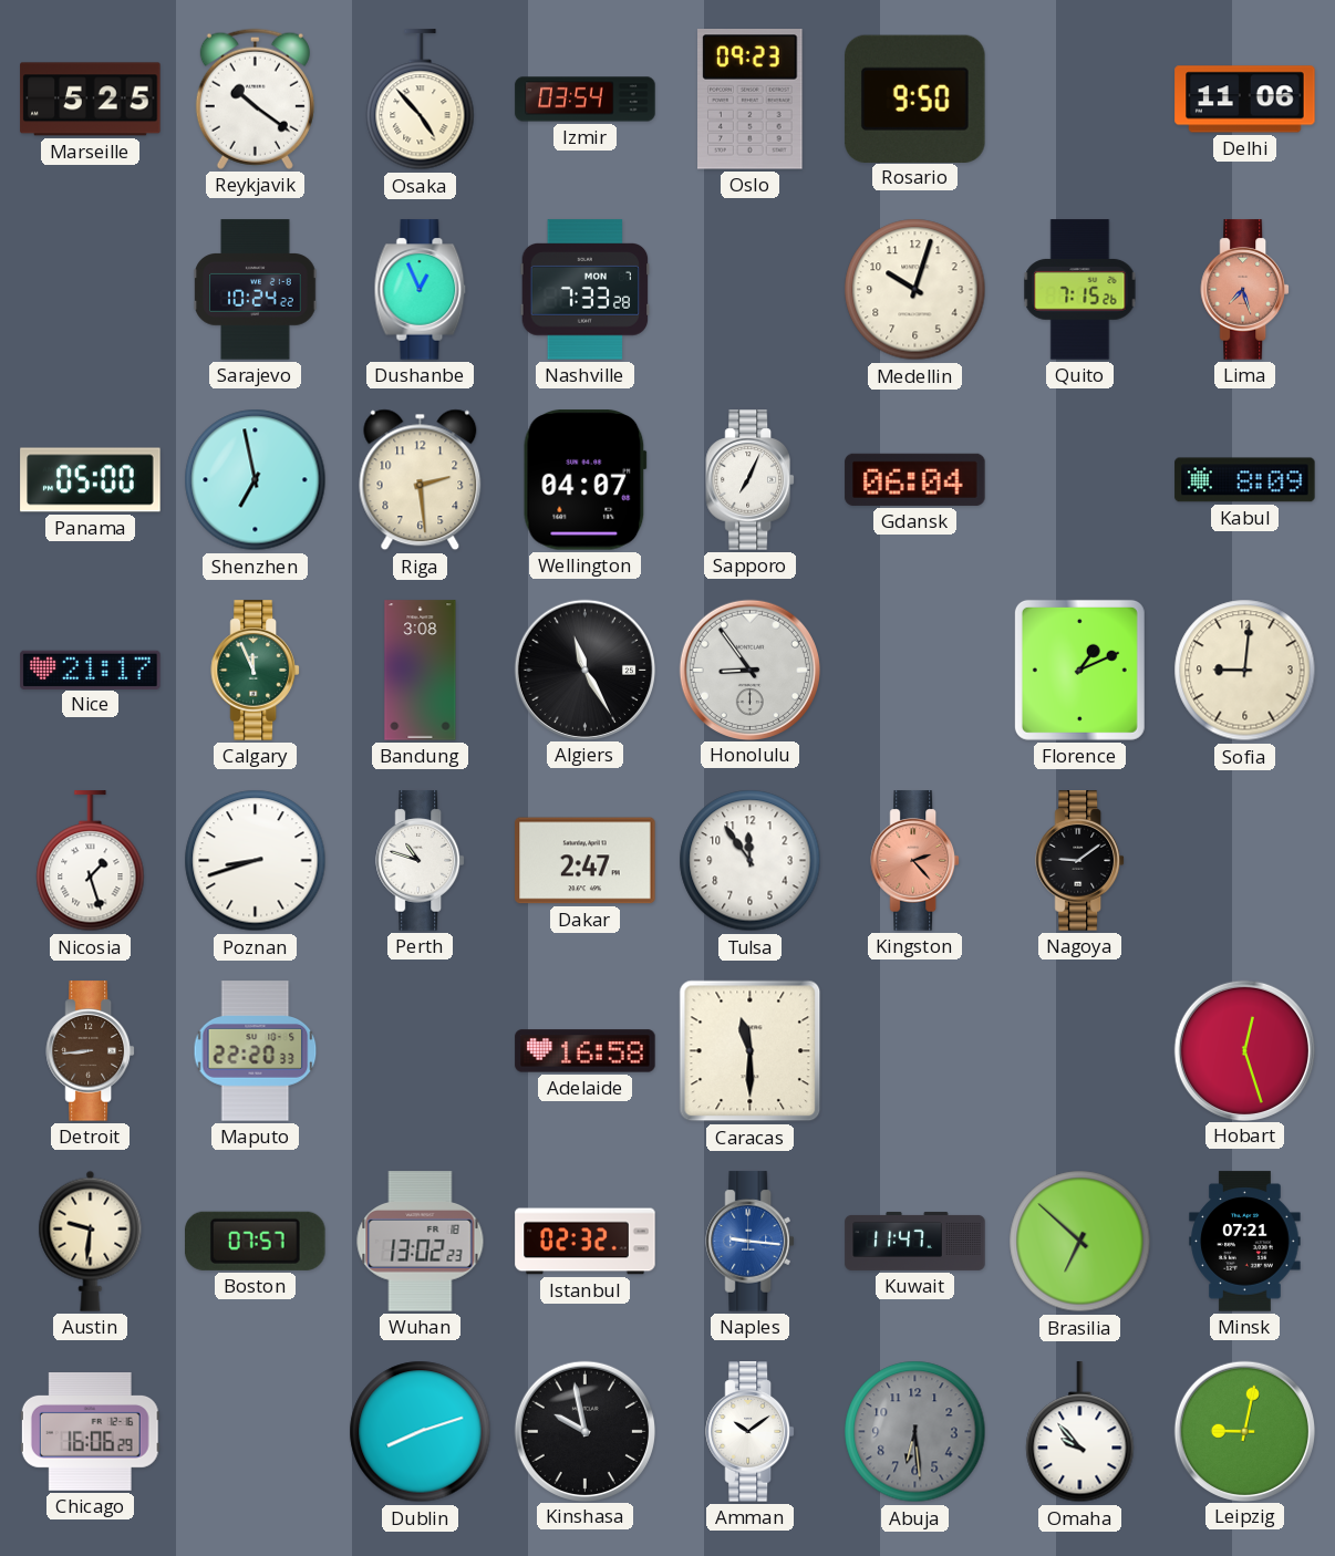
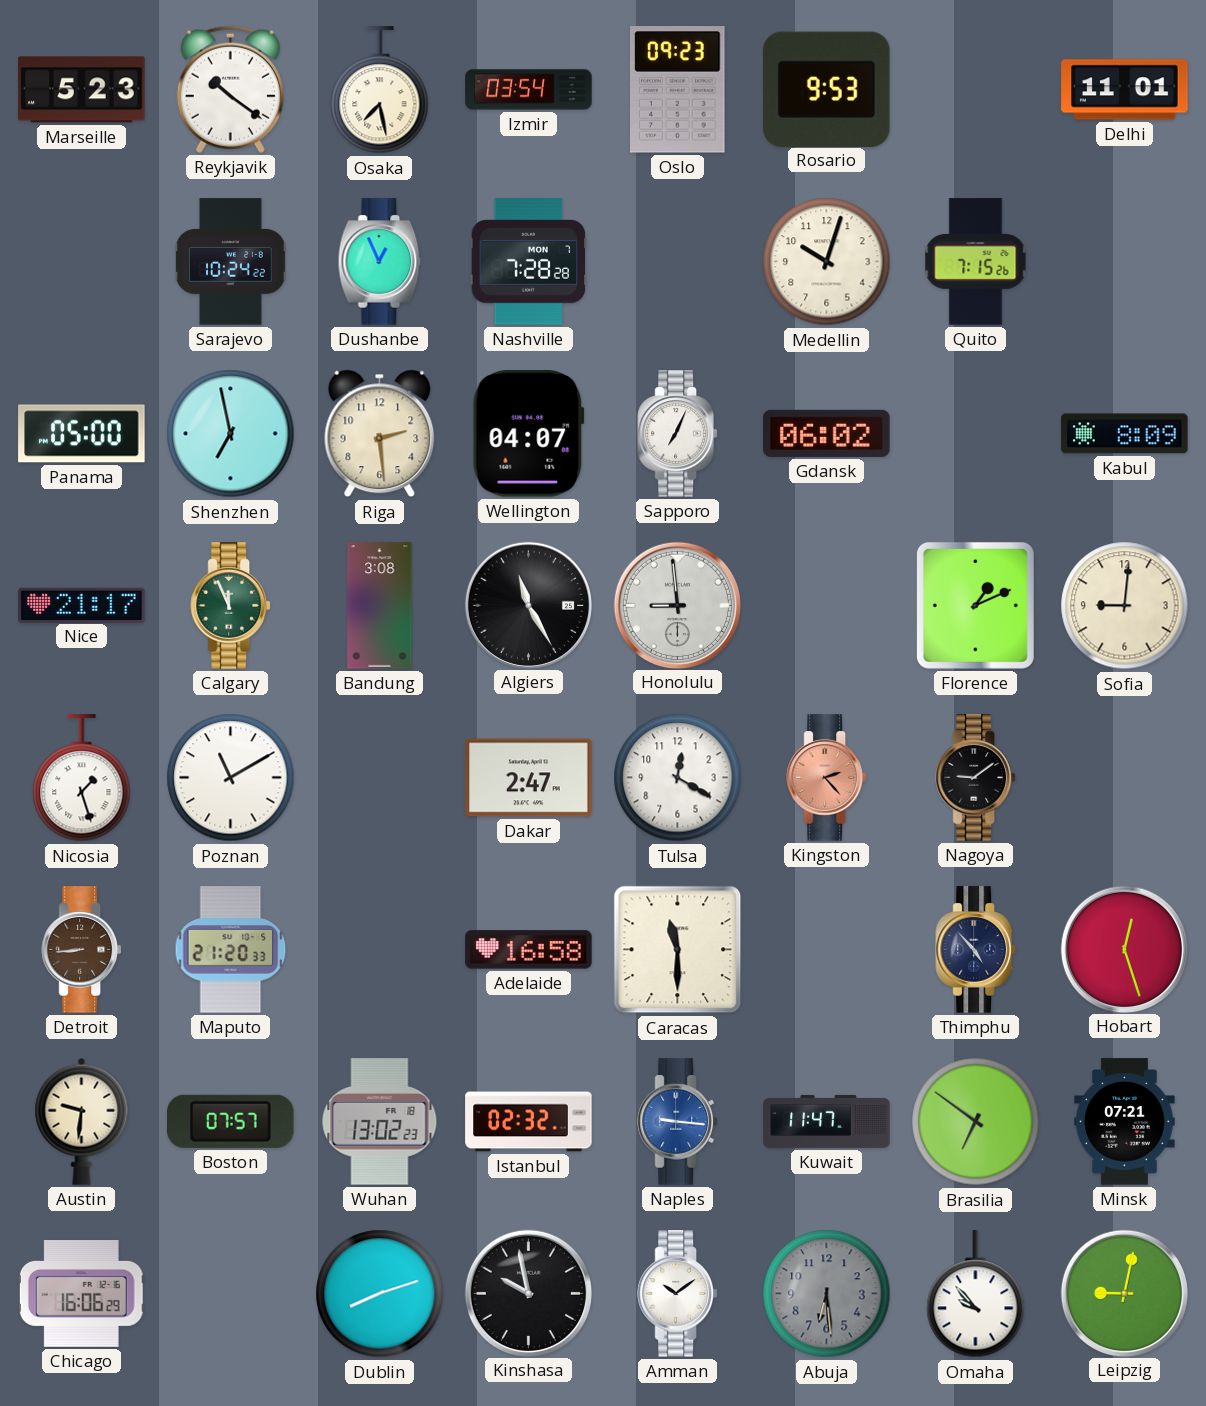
Marseille: 5:25 -> 5:23 (82, 90)
Osaka: 4:53 -> 7:28 (380, 90)
Rosario: 9:50 -> 9:53 (827, 89)
Delhi: 11:06 -> 11:01 (1125, 90)
Nashville: 7:33 -> 7:28 (529, 262)
Lima: 7:27 -> none (1244, 290)
Gdansk: 06:04 -> 06:02 (827, 433)
Honolulu: 8:54 -> 8:59 (677, 605)
Poznan: 8:42 -> 11:10 (231, 778)
Perth: 10:48 -> none (420, 861)
Tulsa: 11:54 -> 12:20 (678, 778)
Maputo: 22:20 -> 21:20 (231, 950)
Thimphu: none -> 4:53 (975, 950)
Brasilia: 6:52 -> 6:51 (976, 1122)
